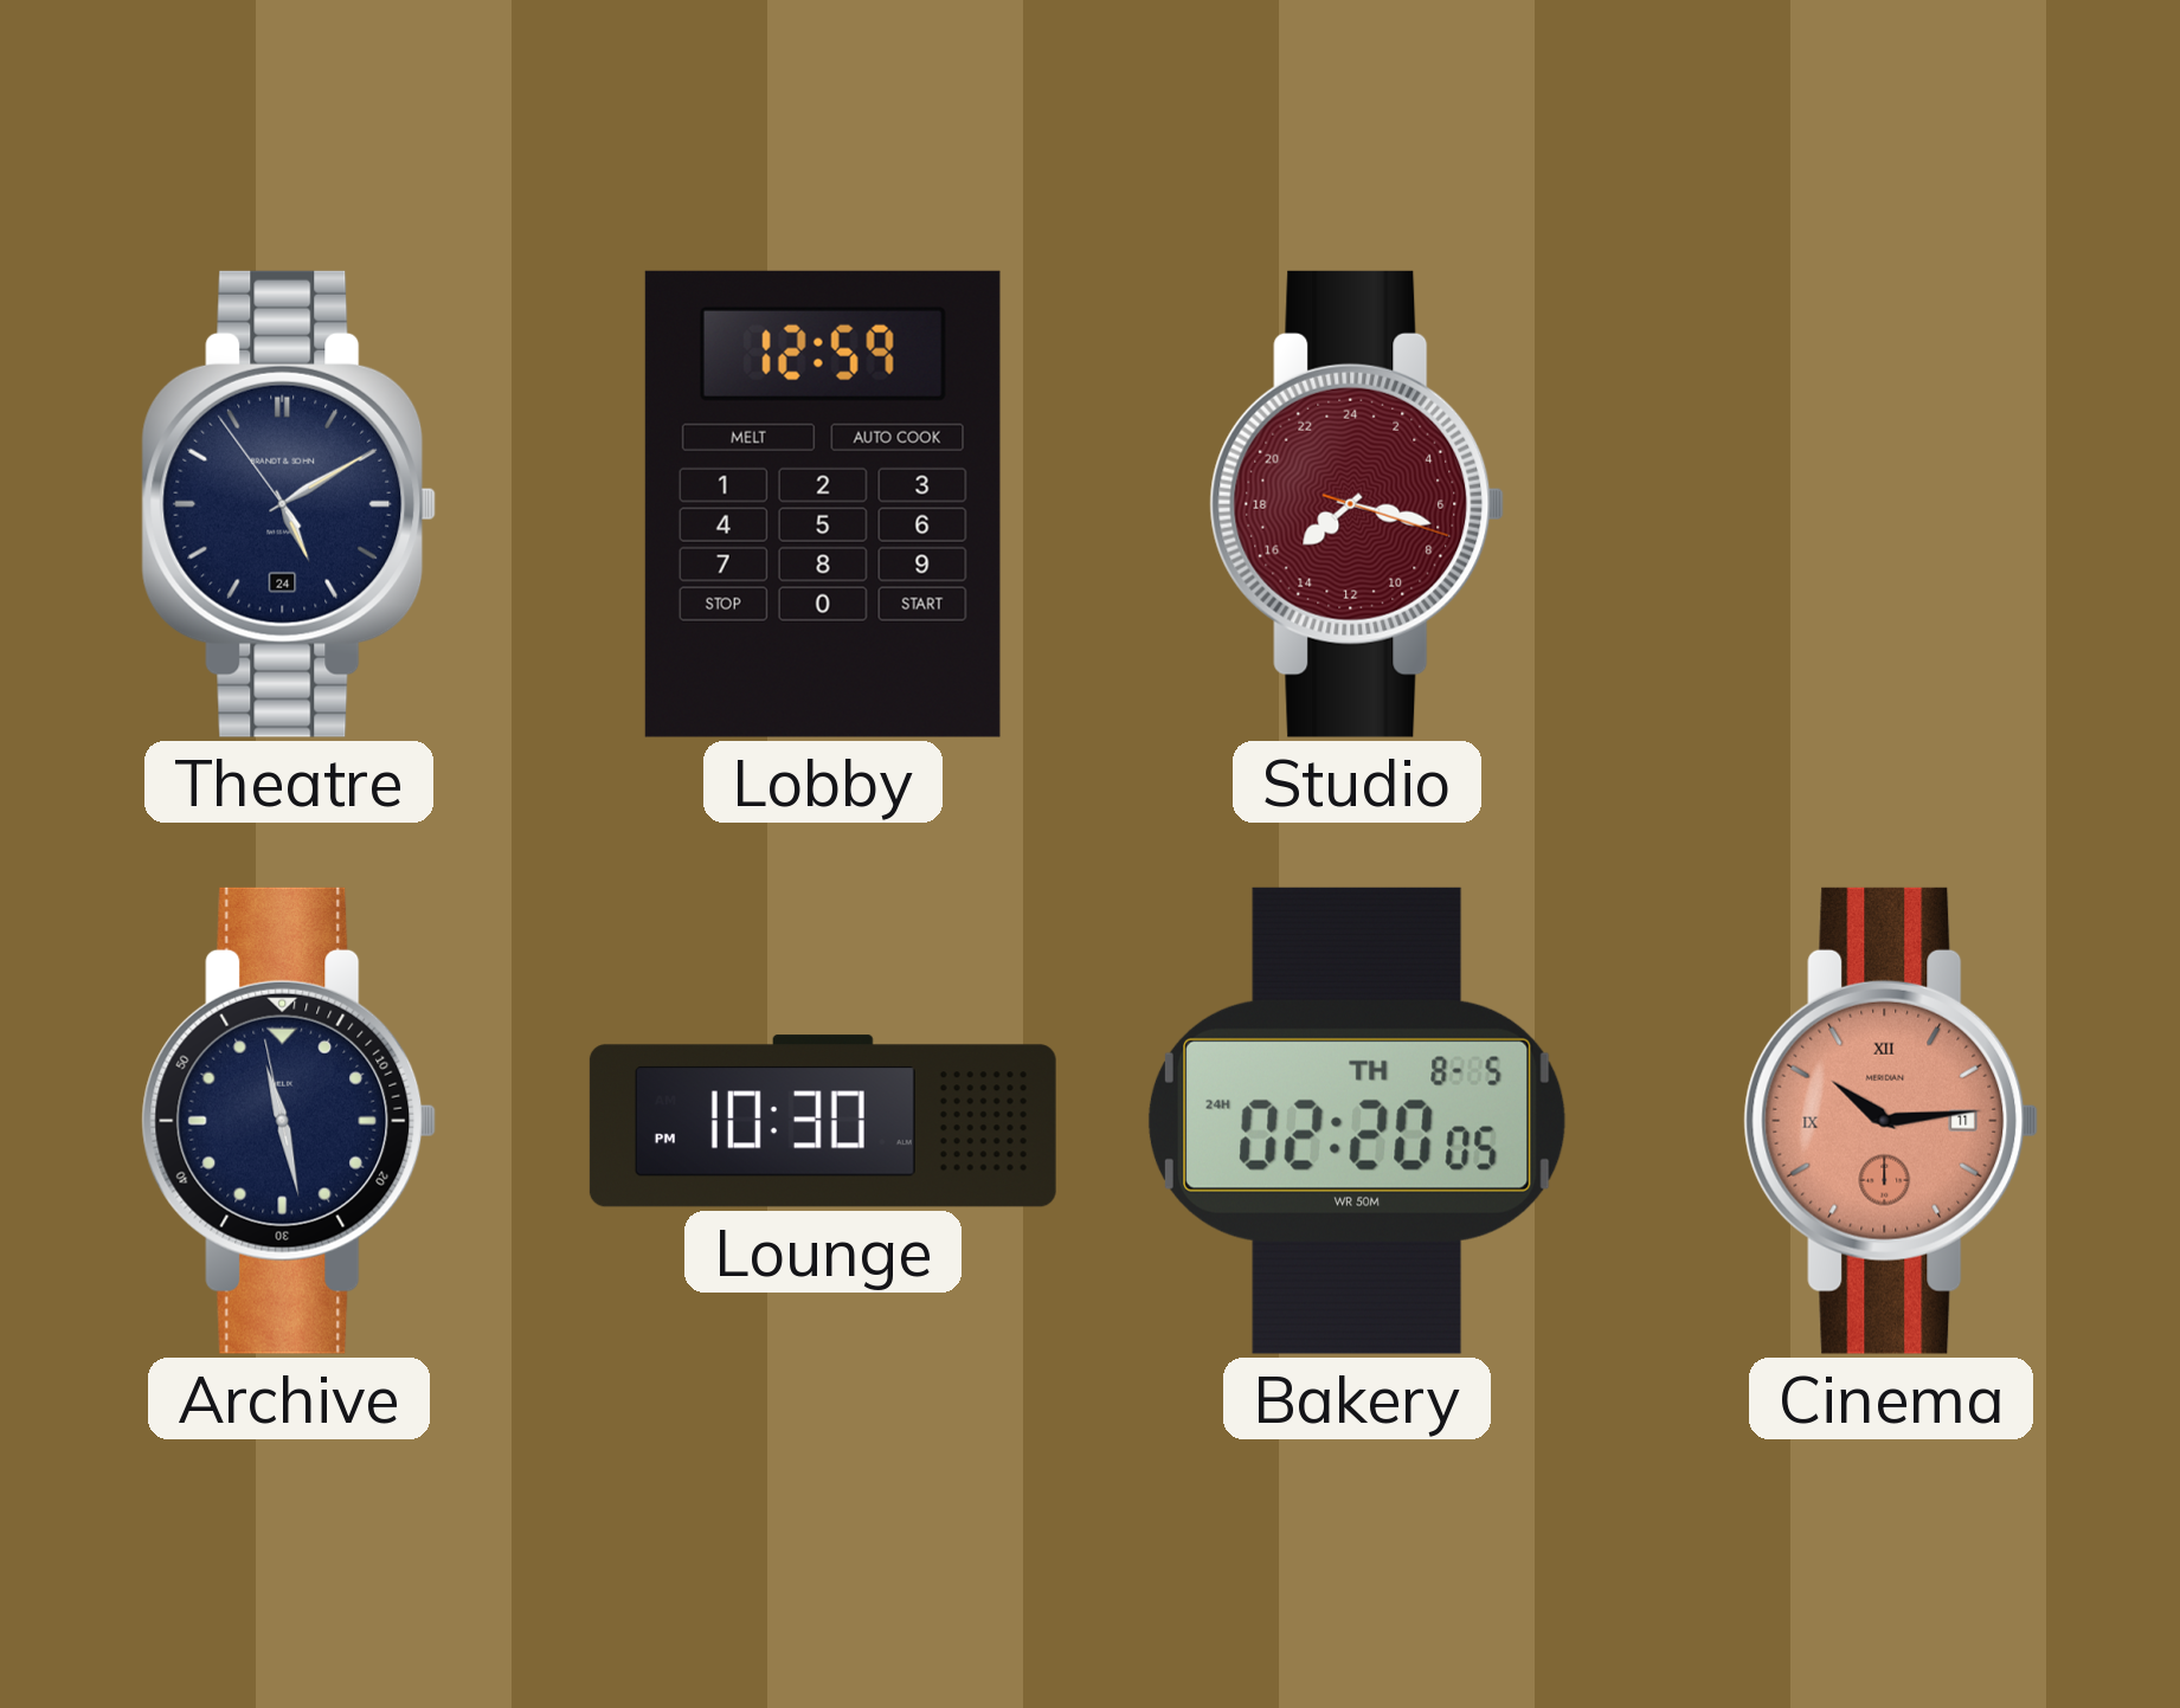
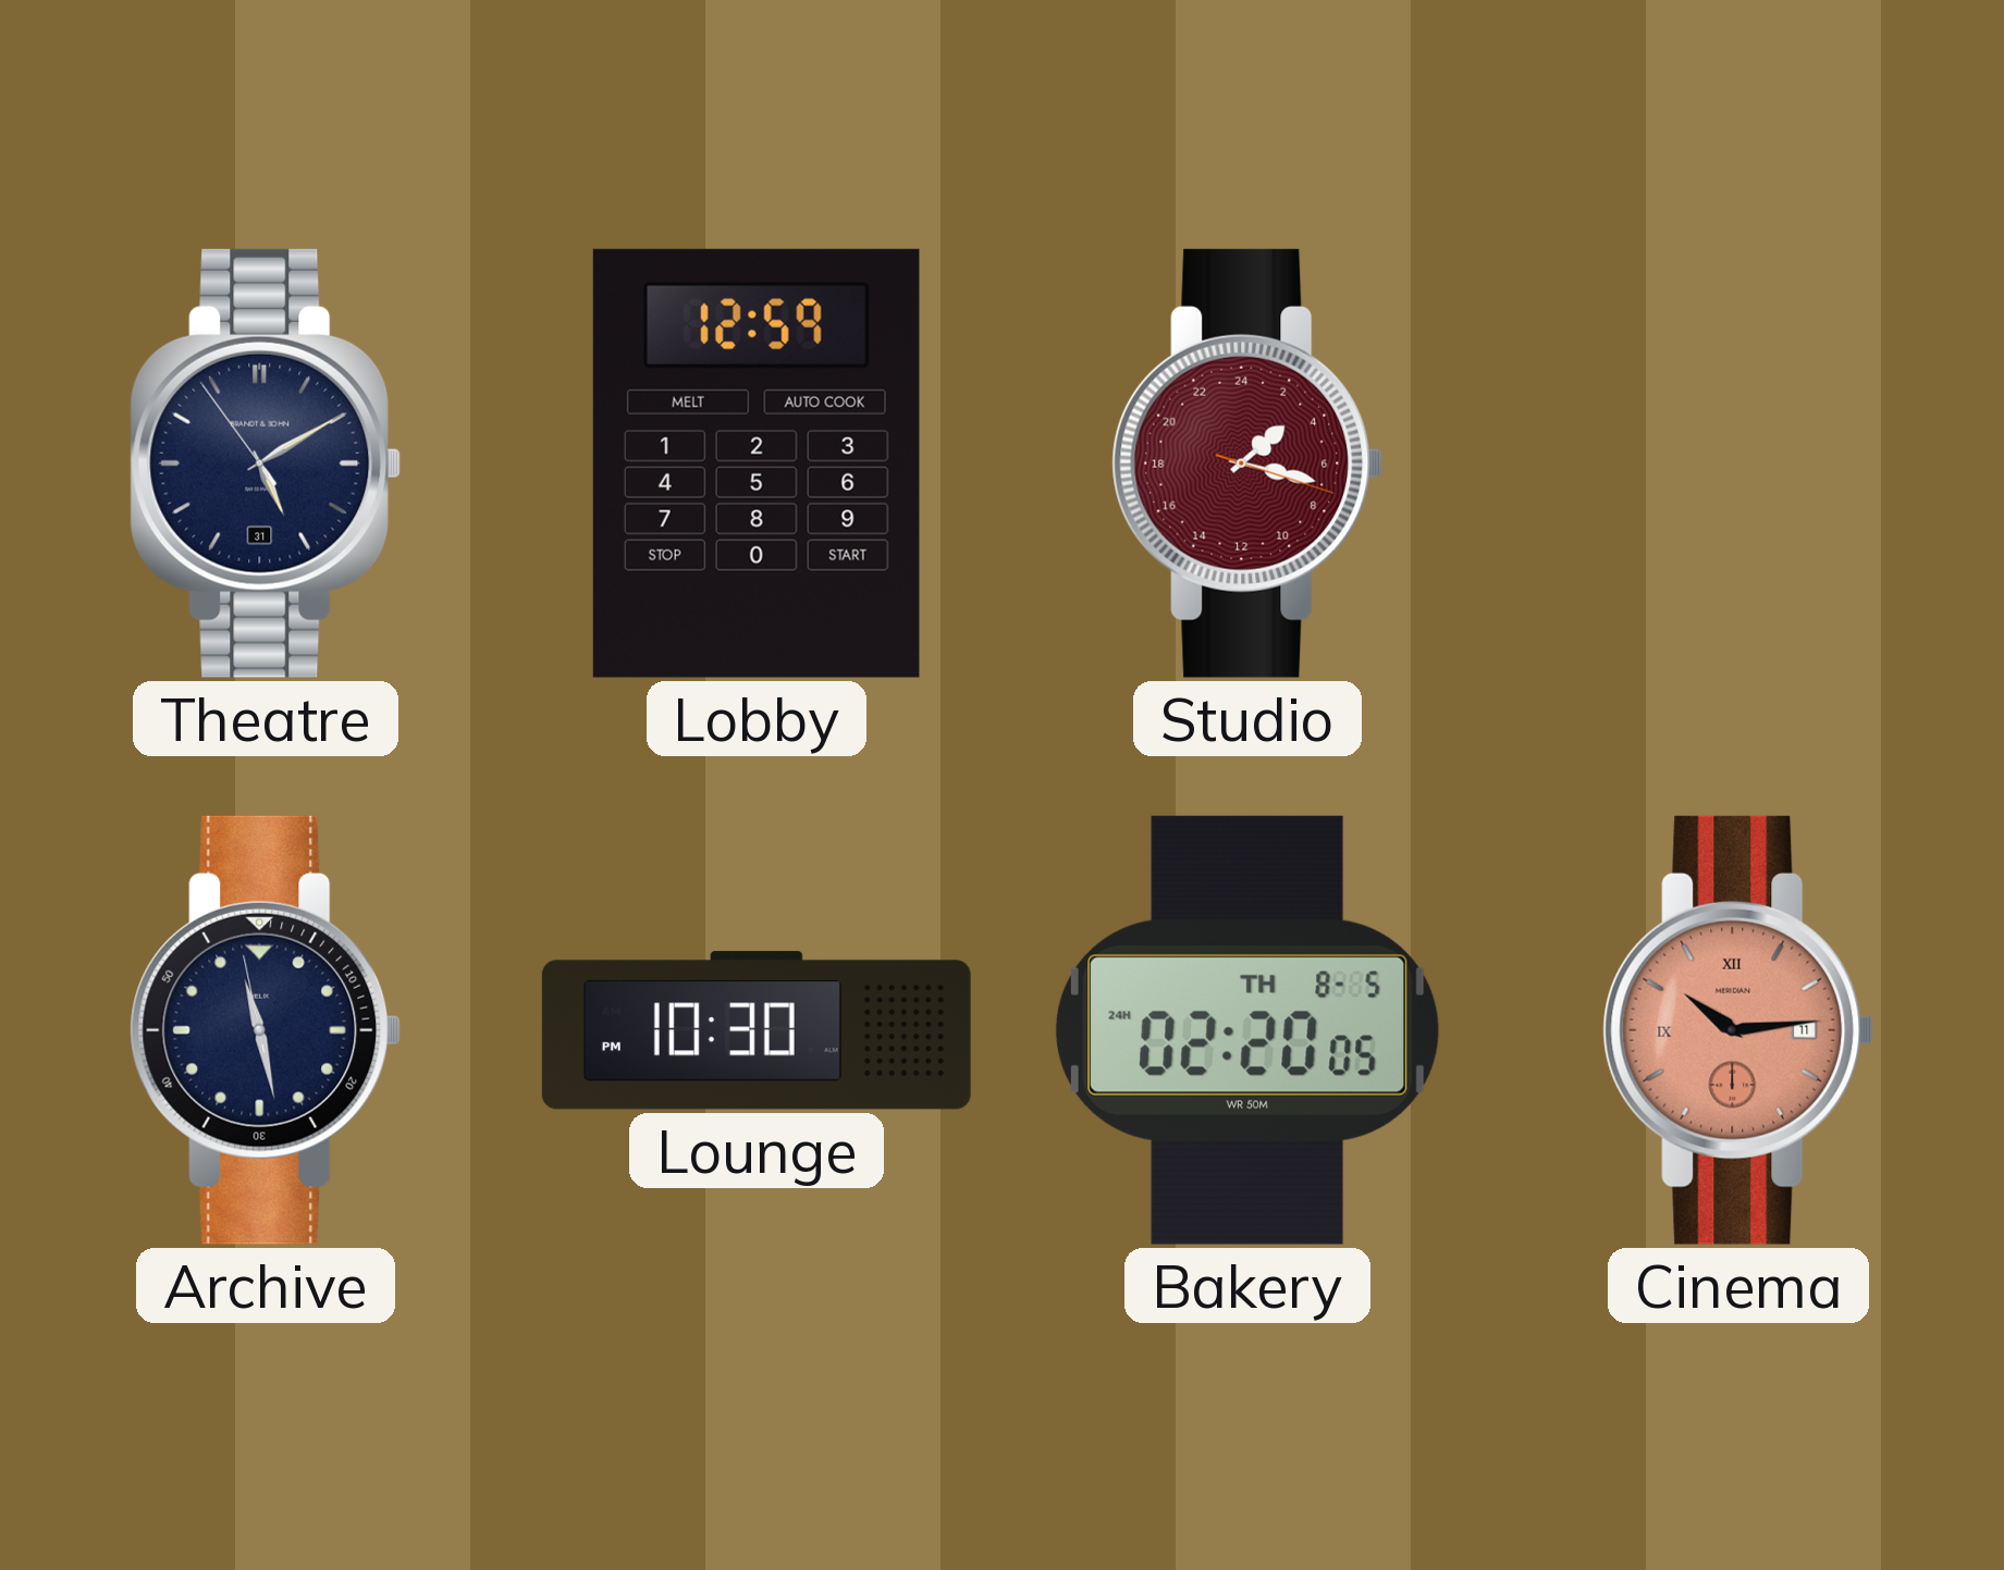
Theatre date: 24 -> 31 (266, 463)
Studio: 15:17 -> 3:17 (1247, 463)
